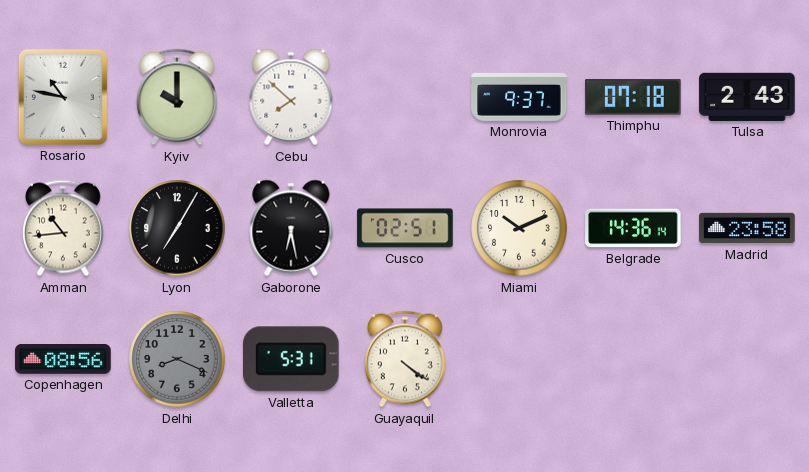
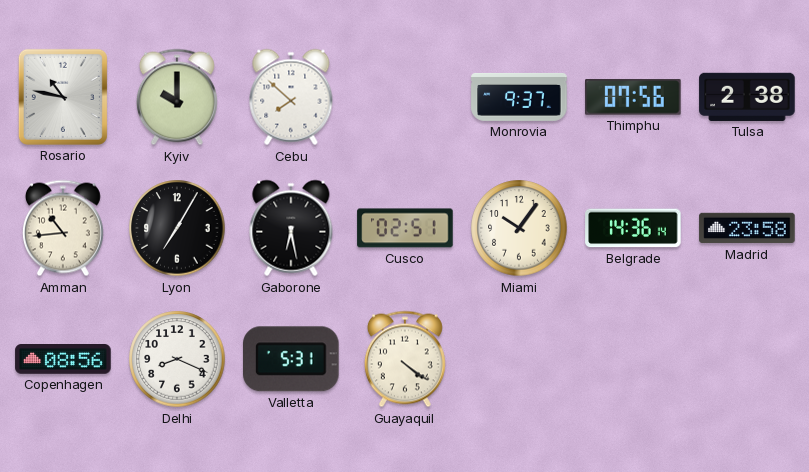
Thimphu: 07:18 -> 07:56 (633, 97)
Tulsa: 2:43 -> 2:38 (747, 97)
Miami: 10:11 -> 10:06 (519, 228)
Delhi dial: grey -> white (177, 359)
